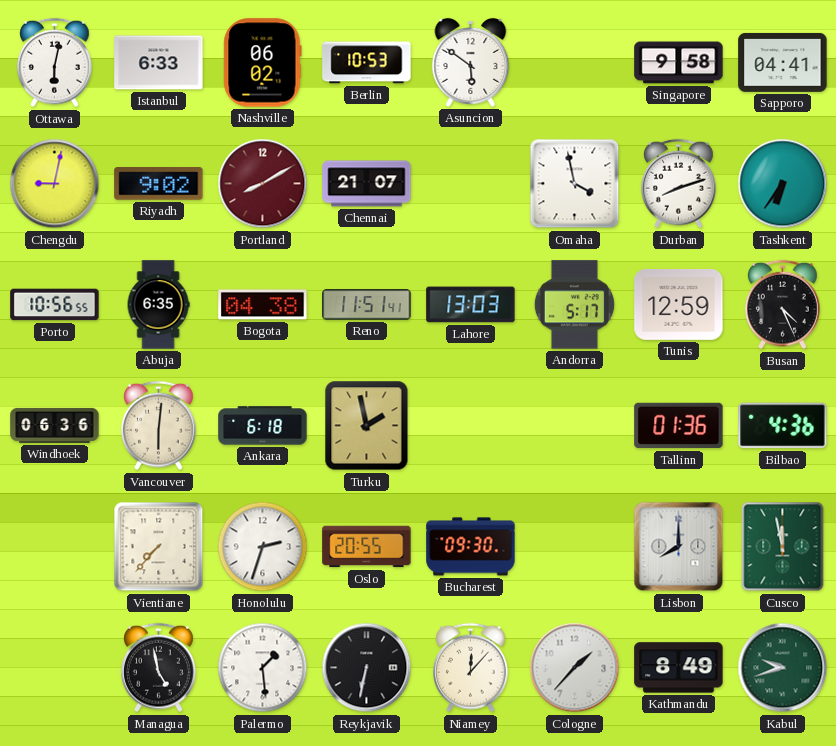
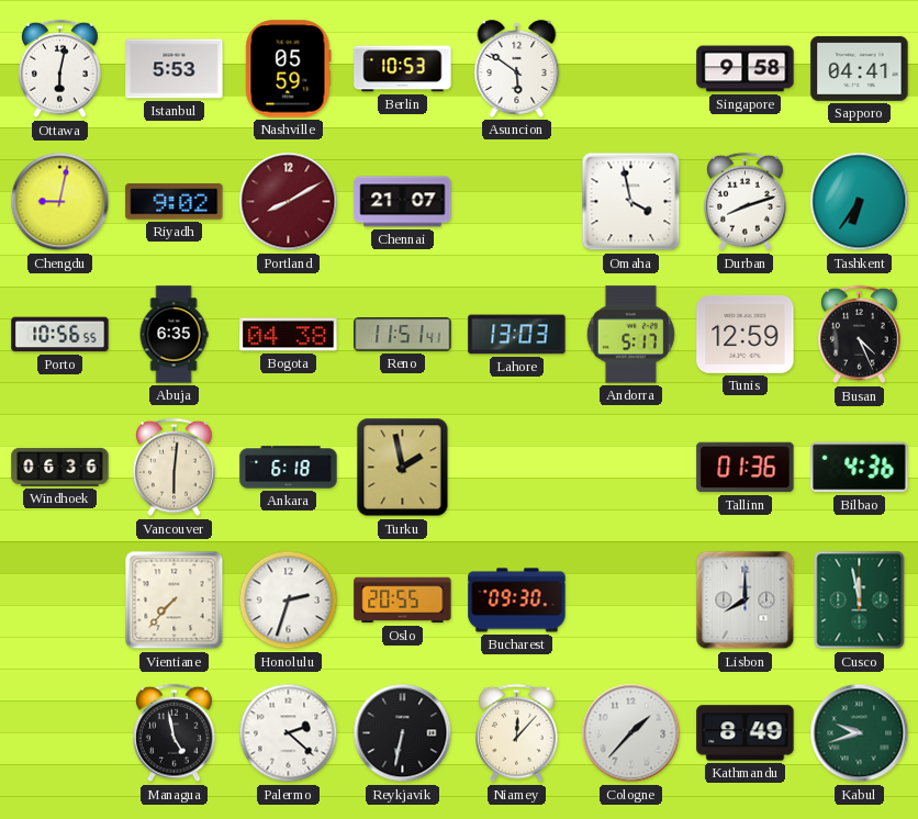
Istanbul: 6:33 -> 5:53 (175, 69)
Nashville: 06:02 -> 05:59 (289, 69)
Palermo: 1:29 -> 2:22 (289, 733)
